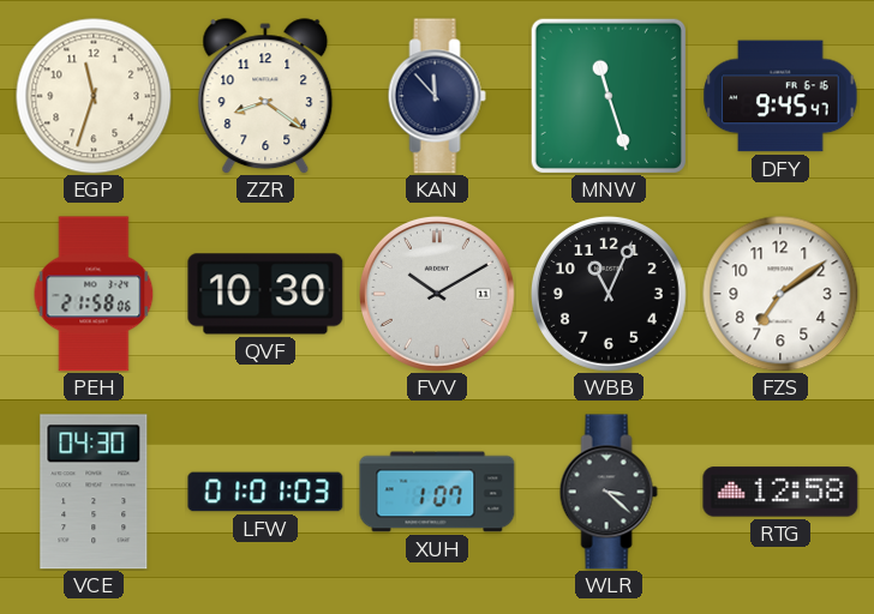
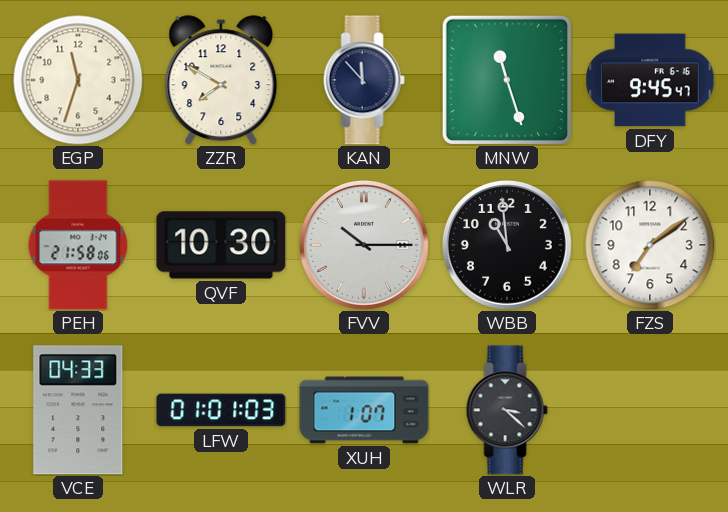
ZZR: 8:21 -> 7:50 (221, 80)
FVV: 10:10 -> 10:15 (364, 245)
WBB: 11:04 -> 10:59 (507, 245)
VCE: 04:30 -> 04:33 (78, 410)
RTG: 12:58 -> none (780, 492)
